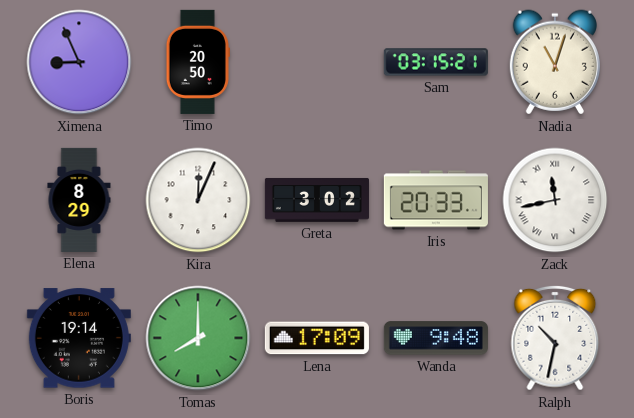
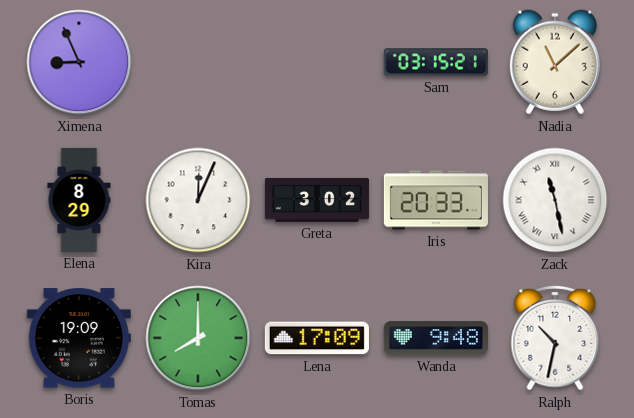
Timo: 20:50 -> none (197, 62)
Nadia: 11:03 -> 11:08 (555, 62)
Zack: 11:43 -> 11:28 (555, 200)
Boris: 19:14 -> 19:09 (79, 338)
